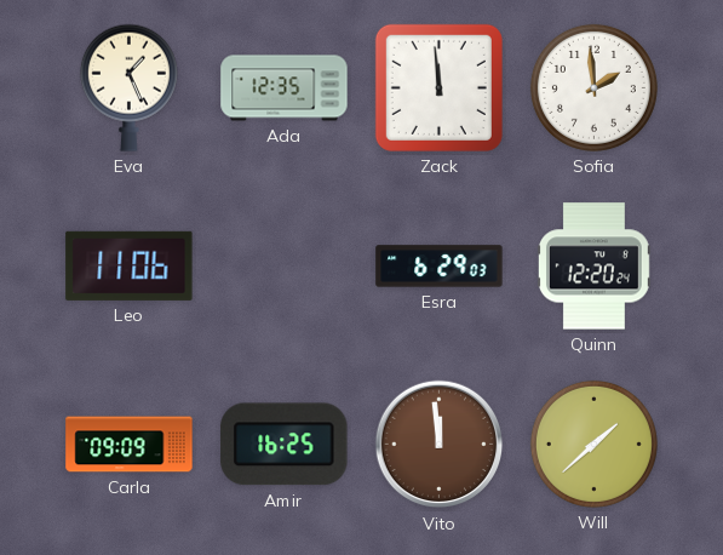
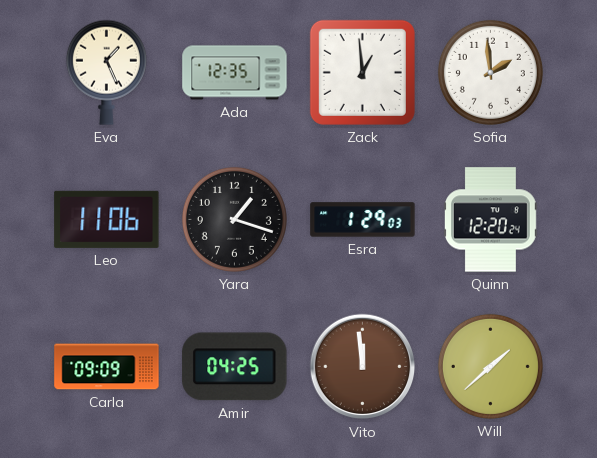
Zack: 11:59 -> 12:59 (362, 72)
Yara: none -> 1:18 (234, 219)
Esra: 6:29 -> 1:29 (363, 220)
Amir: 16:25 -> 04:25 (235, 367)
